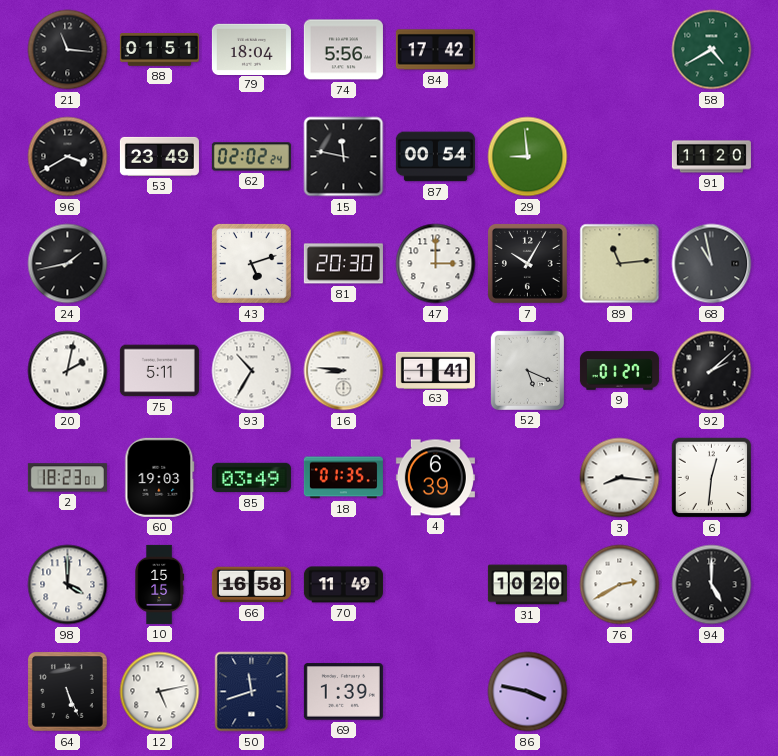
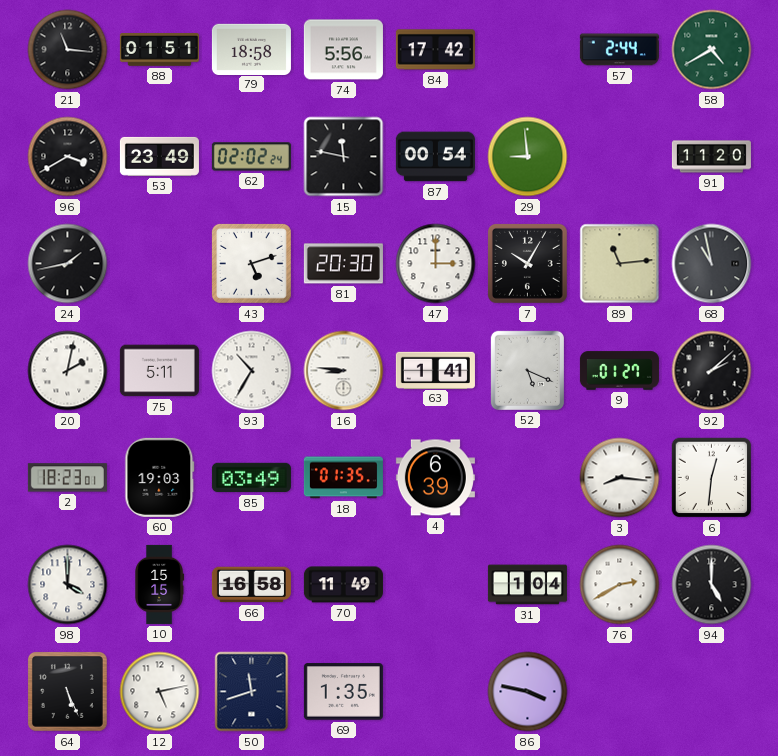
79: 18:04 -> 18:58 (251, 49)
57: none -> 2:44 (619, 50)
31: 10:20 -> 1:04 (527, 585)
69: 1:39 -> 1:35 (343, 692)
